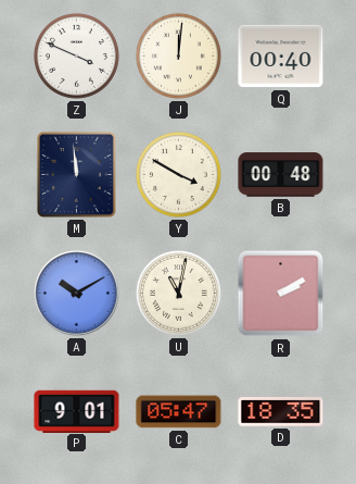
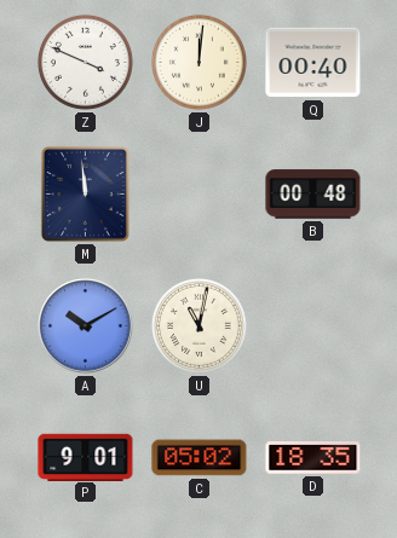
Y: 3:50 -> none (178, 174)
R: 2:10 -> none (281, 294)
C: 05:47 -> 05:02 (200, 458)
